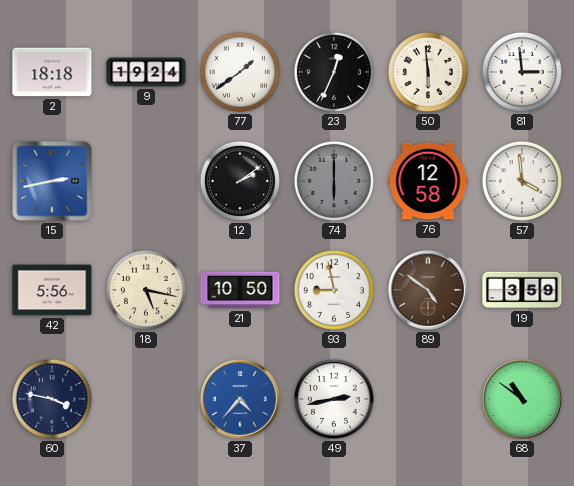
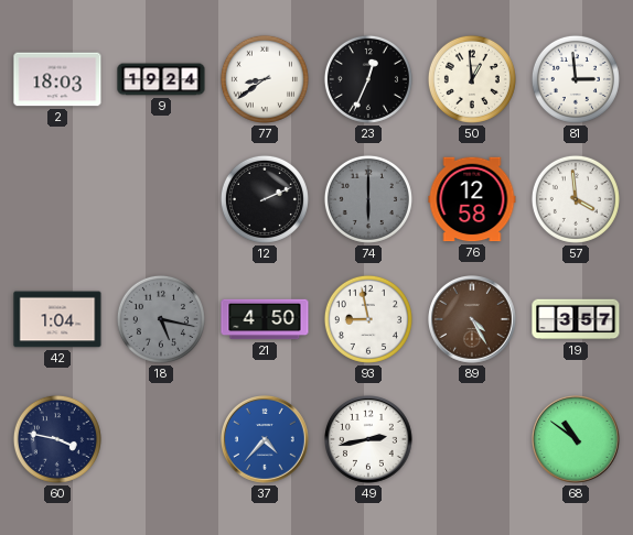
2: 18:18 -> 18:03 (57, 79)
77: 1:39 -> 8:39 (265, 79)
50: 5:59 -> 12:59 (472, 79)
15: 2:43 -> none (52, 181)
12: 2:09 -> 2:11 (265, 199)
42: 5:56 -> 1:04 (57, 319)
18 dial: cream -> grey (161, 319)
21: 10:50 -> 4:50 (265, 319)
89: 4:51 -> 4:25 (473, 320)
19: 3:59 -> 3:57 (576, 319)
